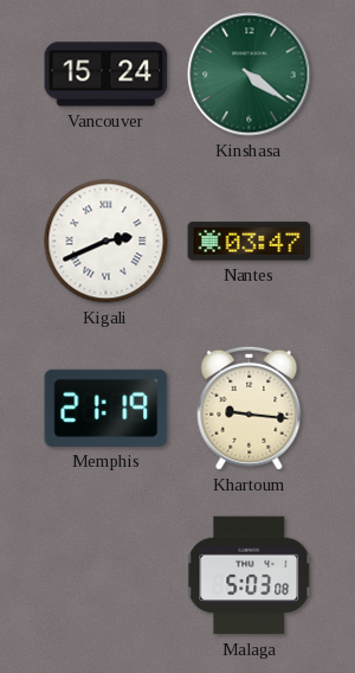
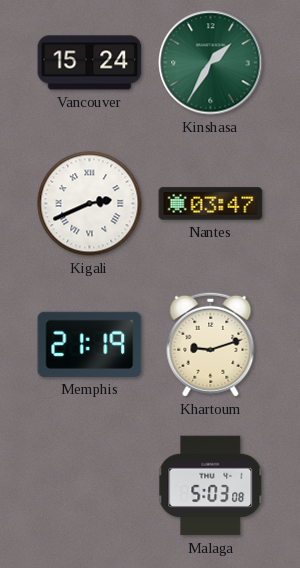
Kinshasa: 4:21 -> 1:35 (211, 63)
Khartoum: 9:16 -> 9:12 (211, 344)
